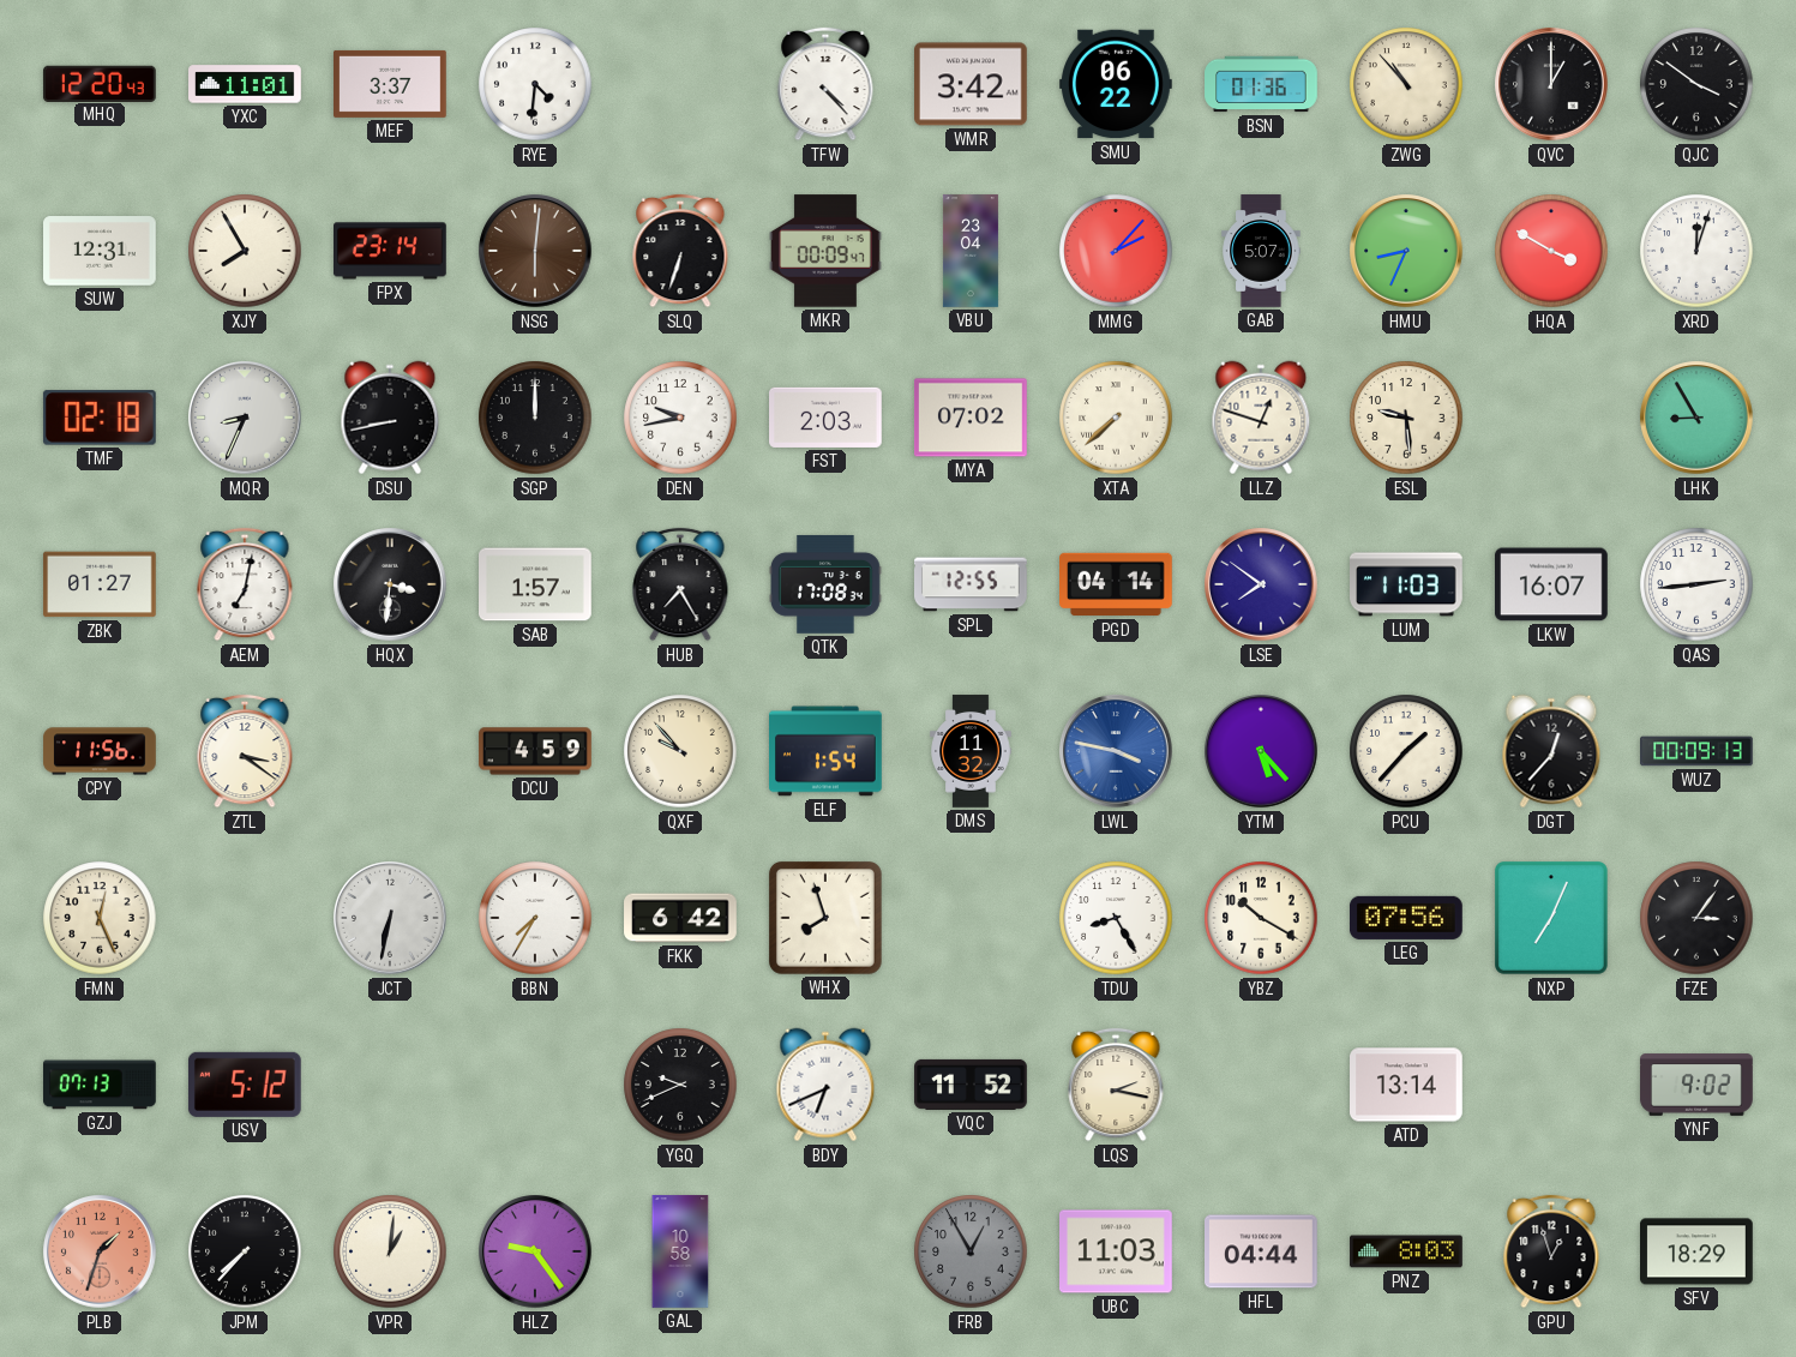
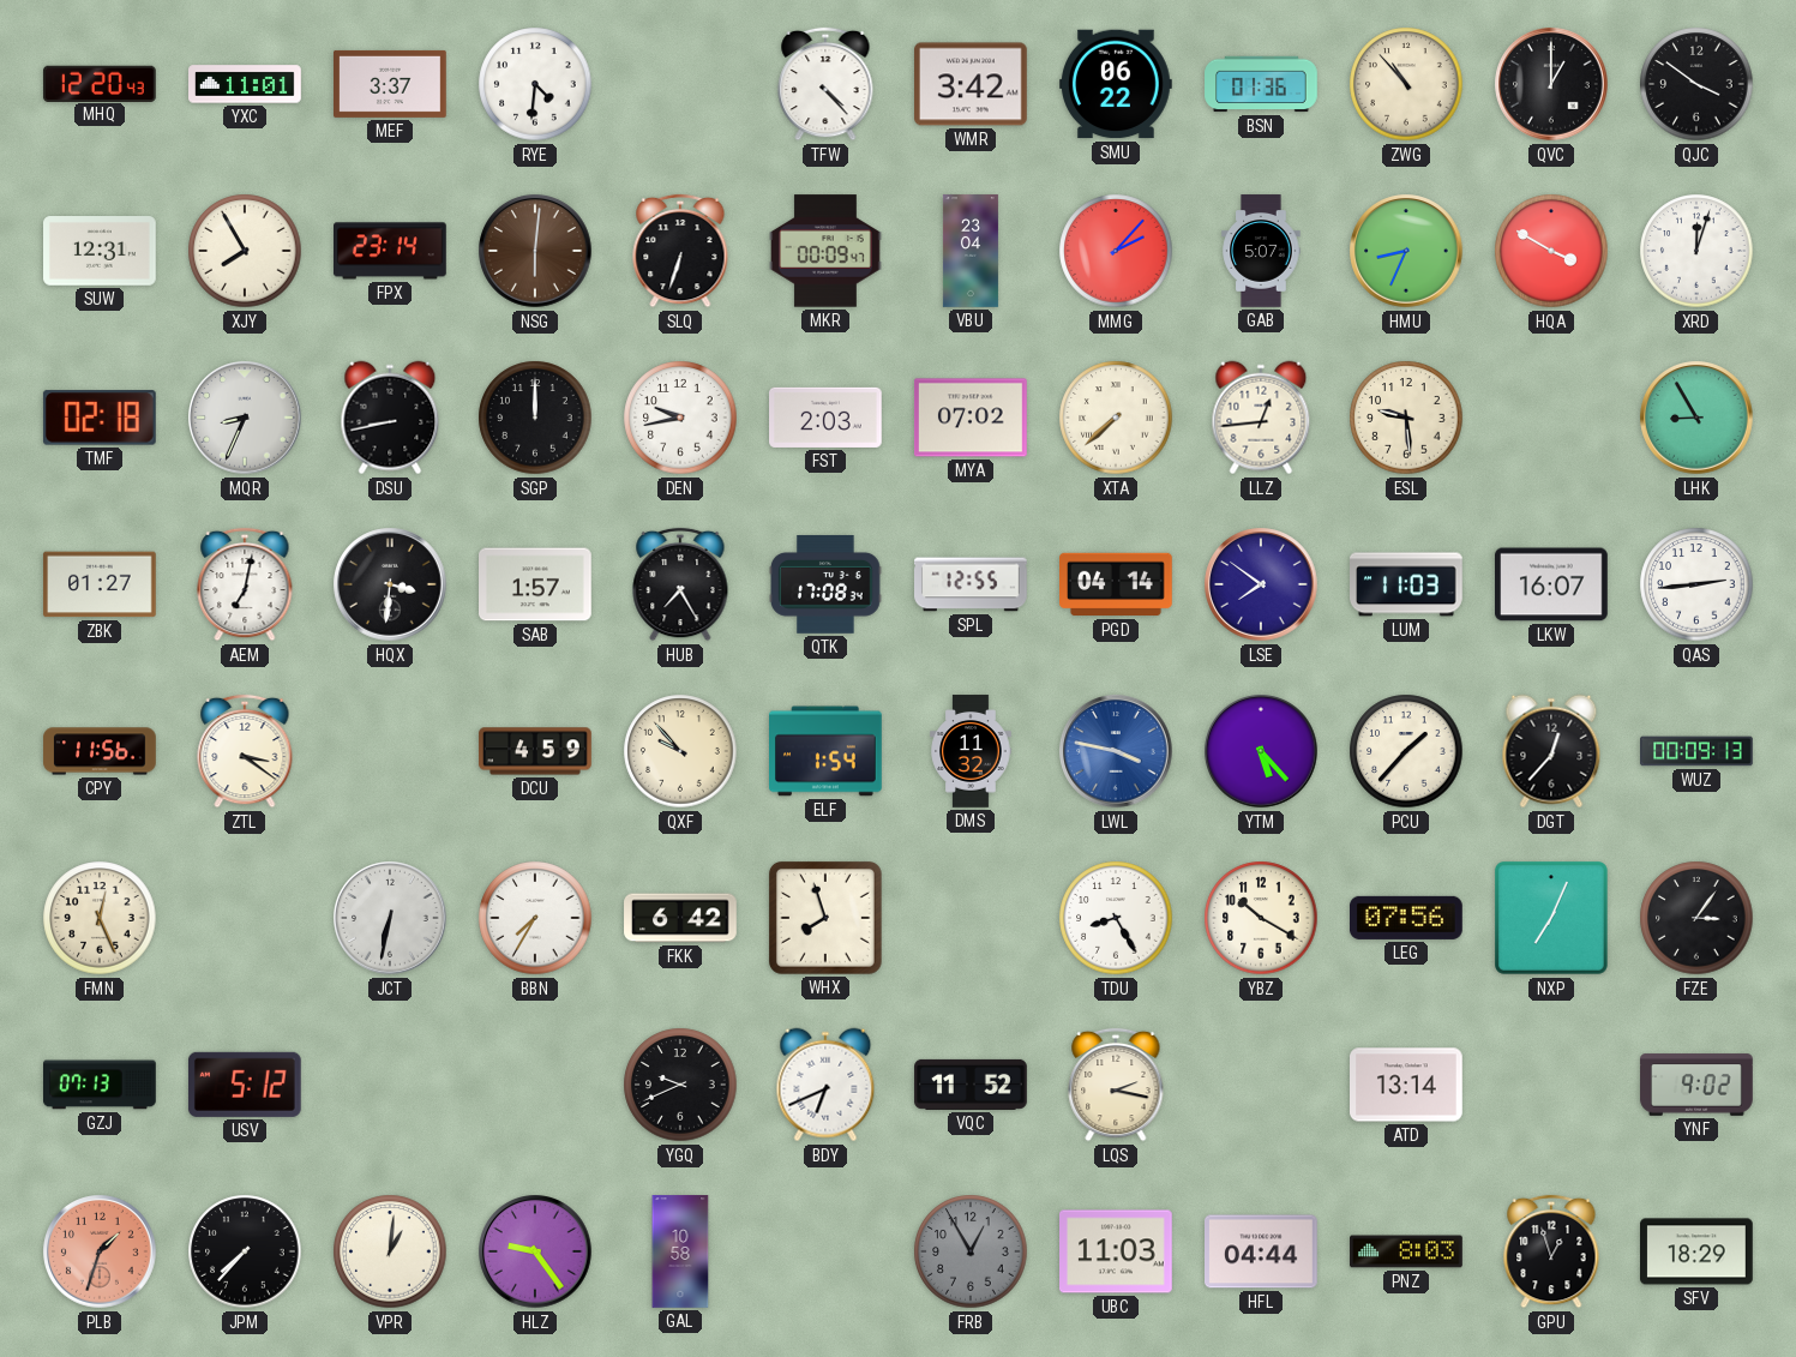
LLZ: 12:48 -> 12:44 (1261, 418)
